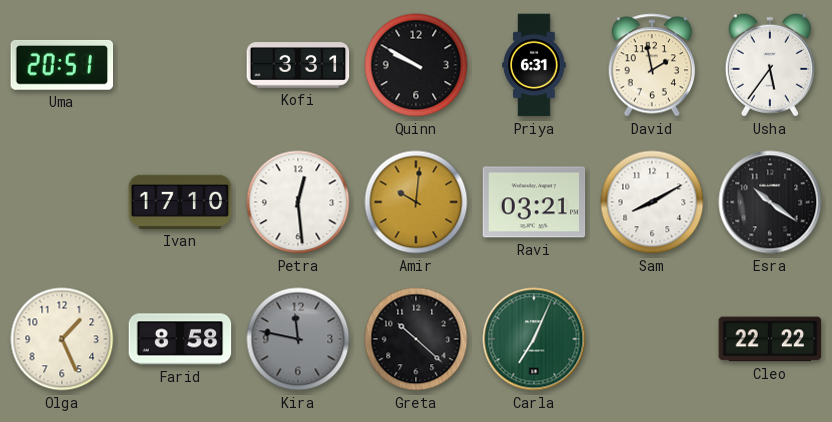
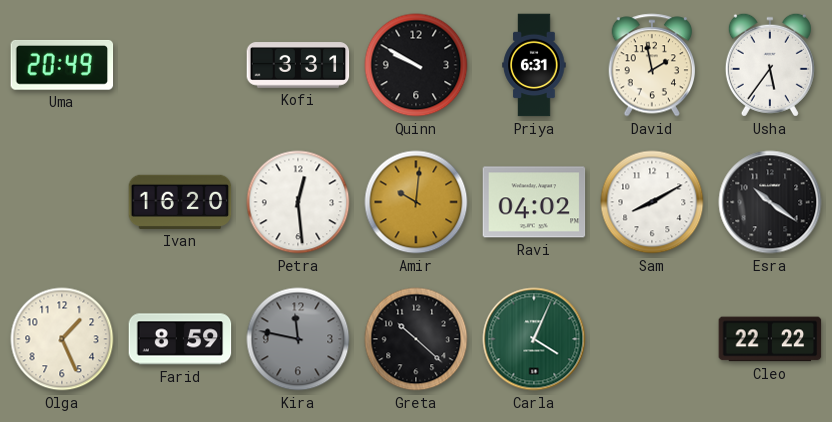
Uma: 20:51 -> 20:49 (62, 65)
Ivan: 17:10 -> 16:20 (180, 202)
Ravi: 03:21 -> 04:02 (534, 202)
Farid: 8:58 -> 8:59 (180, 339)
Carla: 7:04 -> 4:04 (534, 339)
